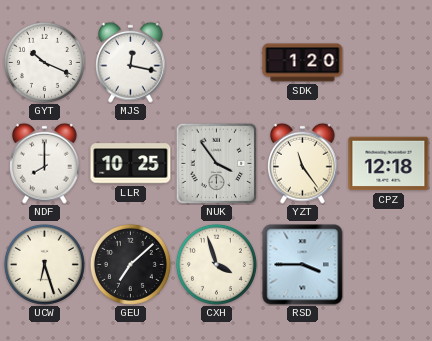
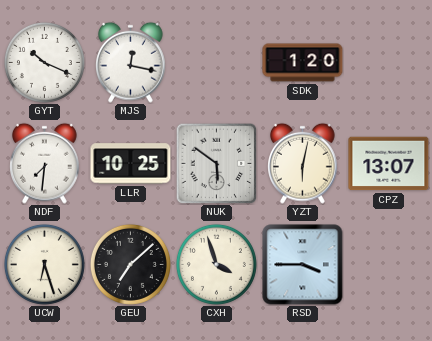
NDF: 8:00 -> 7:31 (45, 163)
NUK: 3:54 -> 5:51 (216, 163)
YZT: 11:24 -> 6:02 (303, 163)
CPZ: 12:18 -> 13:07 (389, 164)
